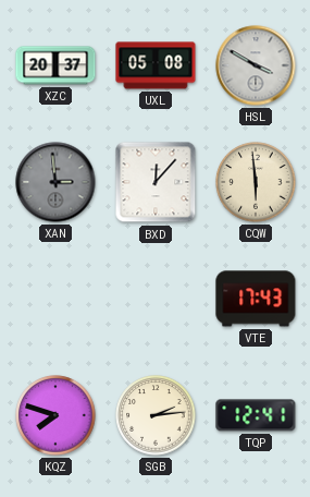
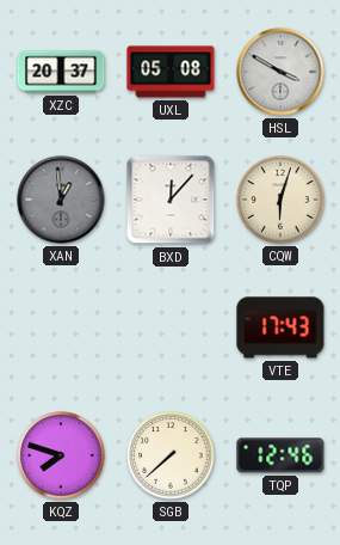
XAN: 2:59 -> 12:59 (61, 200)
CQW: 5:59 -> 6:03 (280, 200)
SGB: 2:14 -> 7:38 (171, 455)
TQP: 12:41 -> 12:46 (280, 455)
